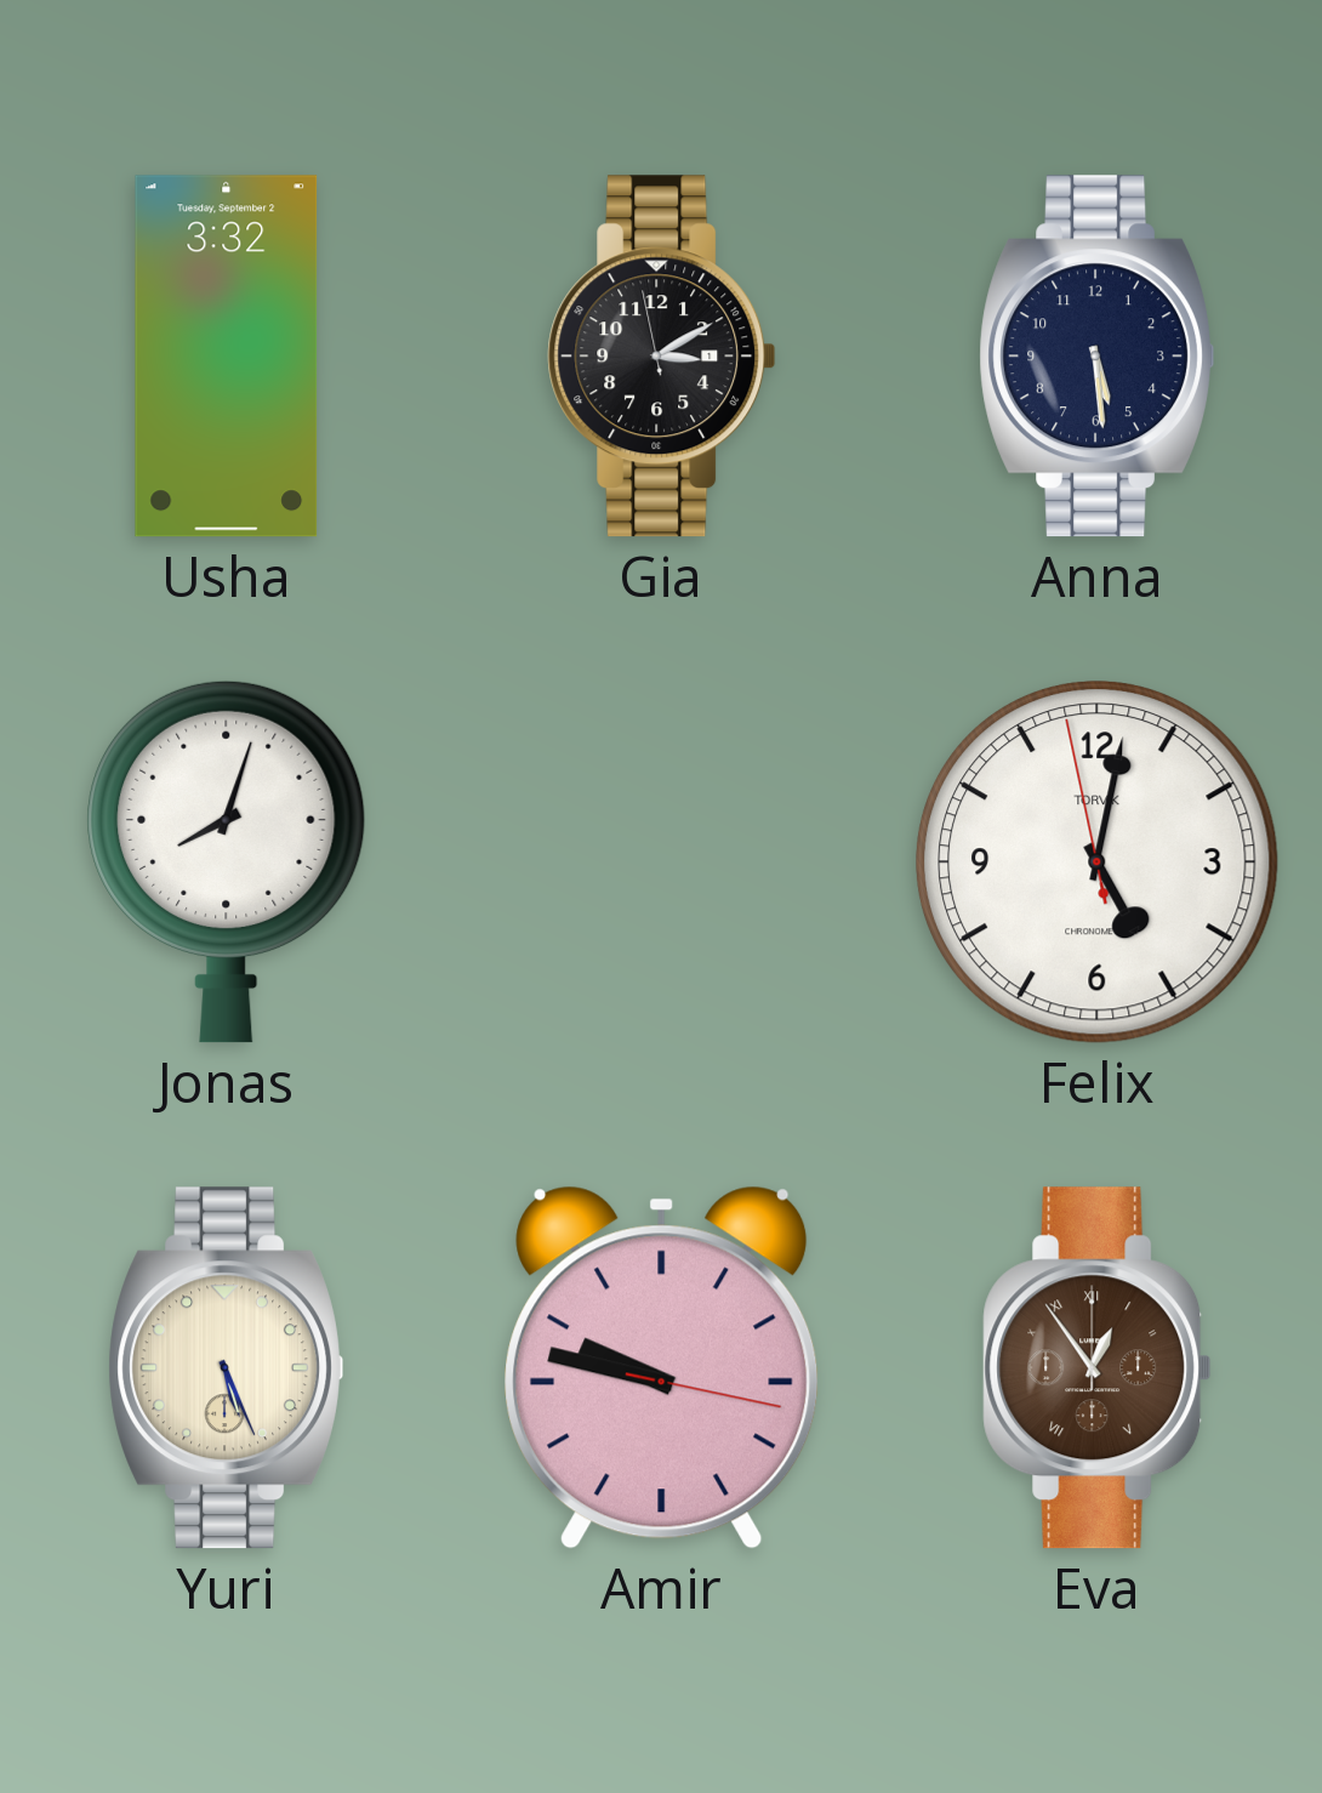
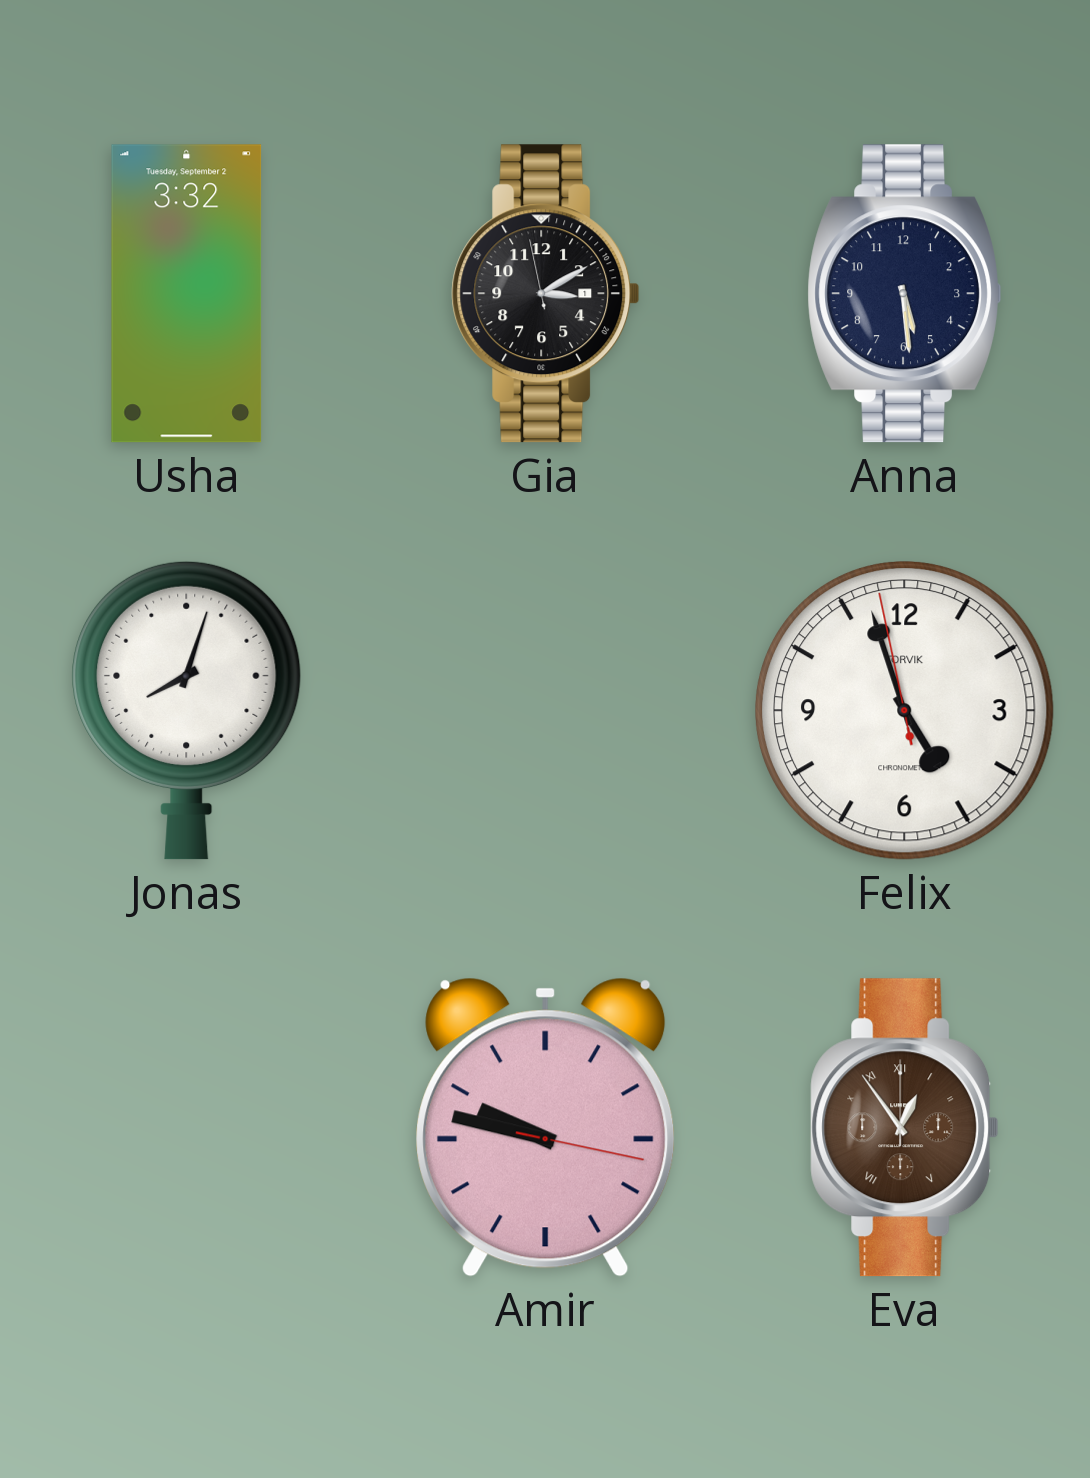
Felix: 5:01 -> 4:56 (905, 711)
Yuri: 5:26 -> none (226, 1368)
